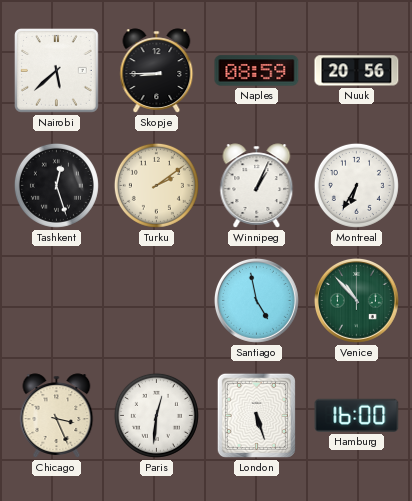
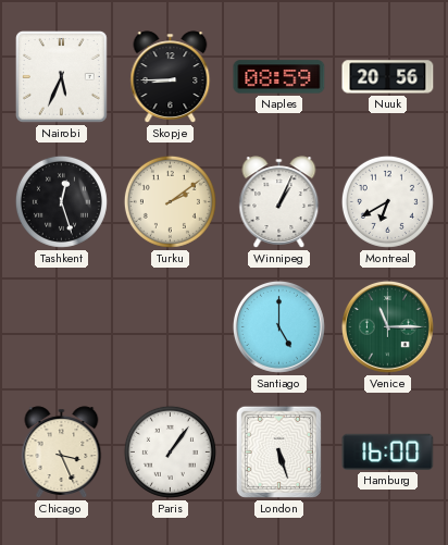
Nairobi: 5:38 -> 5:34 (62, 77)
Montreal: 6:35 -> 6:40 (387, 201)
Santiago: 4:58 -> 5:00 (278, 326)
Venice: 10:53 -> 11:15 (387, 326)
Paris: 12:31 -> 1:06 (170, 451)
